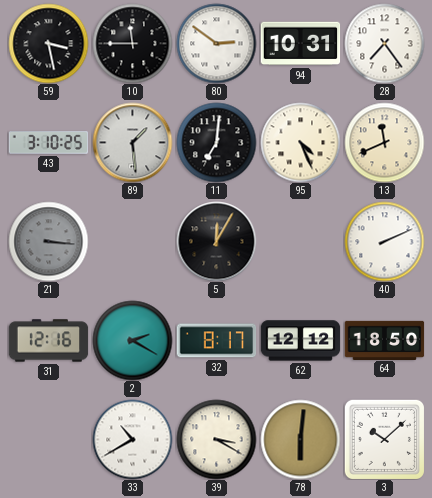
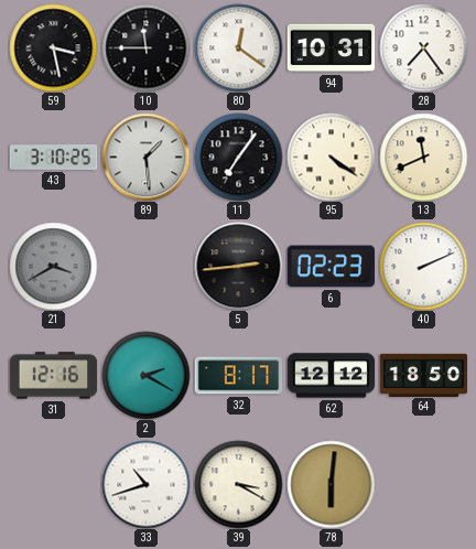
80: 2:51 -> 12:21 (238, 47)
11: 7:01 -> 7:06 (238, 157)
95: 4:26 -> 4:21 (331, 157)
21: 3:16 -> 3:40 (53, 266)
5: 12:05 -> 2:44 (238, 266)
6: none -> 02:23 (331, 267)
33: 10:40 -> 10:42 (145, 484)
3: 10:08 -> none (384, 439)
